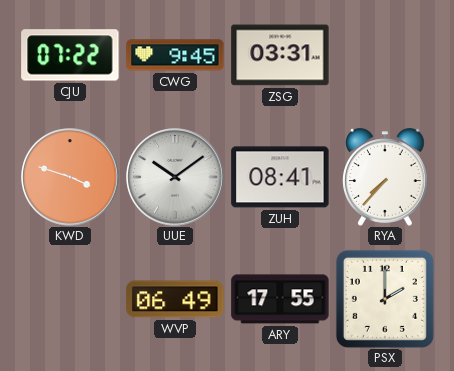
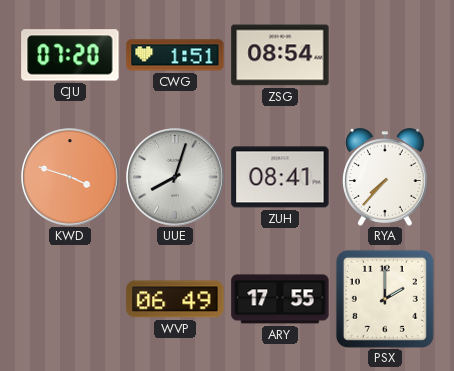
CJU: 07:22 -> 07:20 (70, 55)
CWG: 9:45 -> 1:51 (175, 55)
ZSG: 03:31 -> 08:54 (280, 55)
UUE: 10:09 -> 8:03 (175, 177)
